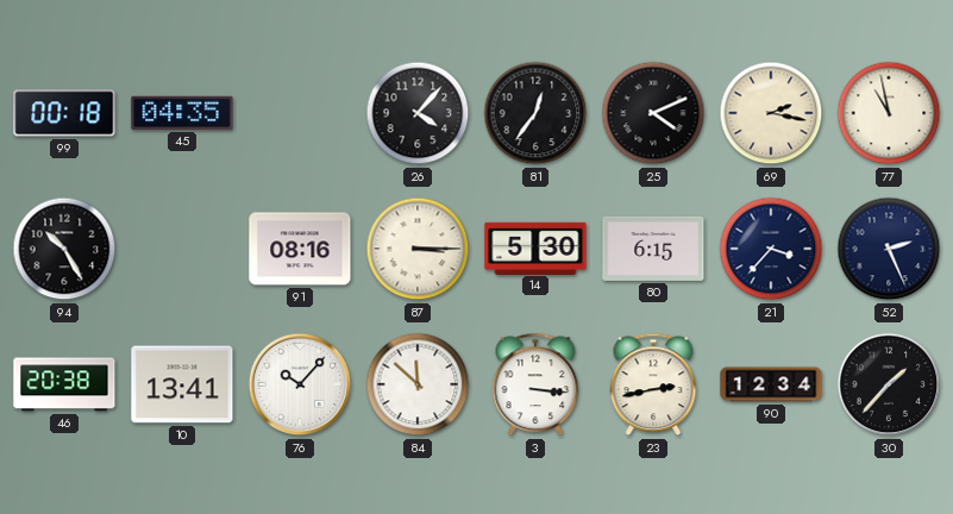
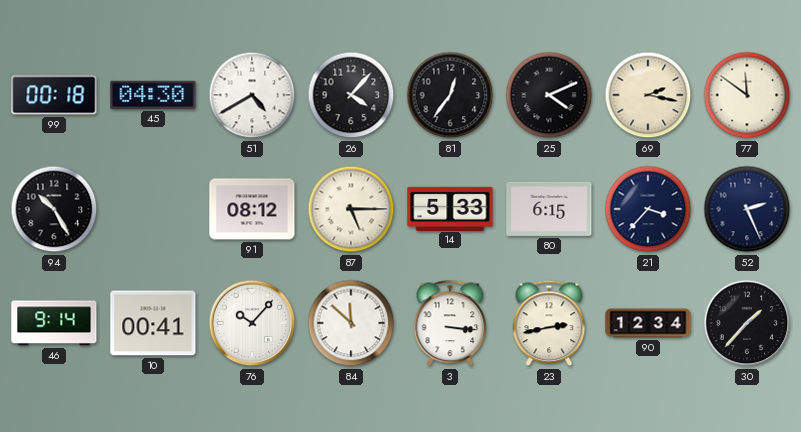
45: 04:35 -> 04:30 (153, 95)
51: none -> 4:40 (252, 95)
77: 10:58 -> 11:51 (747, 95)
91: 08:16 -> 08:12 (252, 209)
87: 3:15 -> 5:15 (351, 209)
14: 5:30 -> 5:33 (450, 208)
46: 20:38 -> 9:14 (54, 323)
10: 13:41 -> 00:41 (153, 323)
